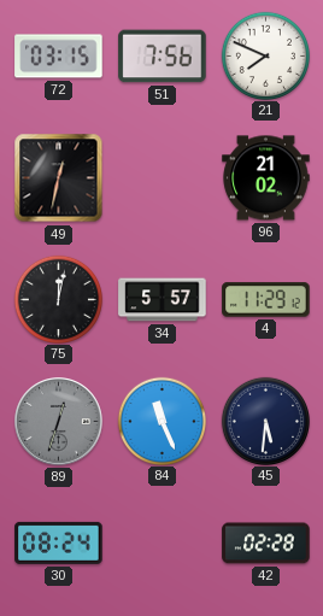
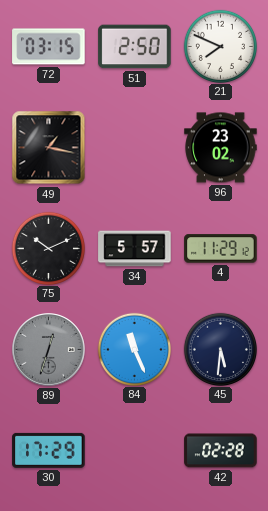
51: 7:56 -> 2:50 (135, 47)
49: 12:32 -> 1:17 (49, 148)
96: 21:02 -> 23:02 (221, 148)
75: 12:02 -> 10:11 (48, 248)
30: 08:24 -> 17:29 (49, 450)
